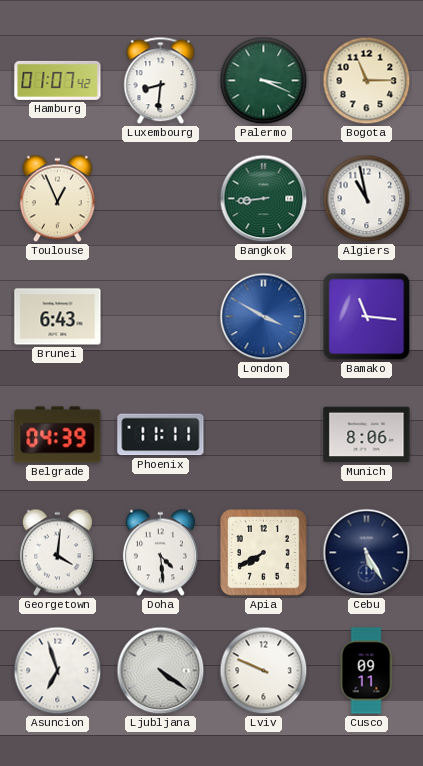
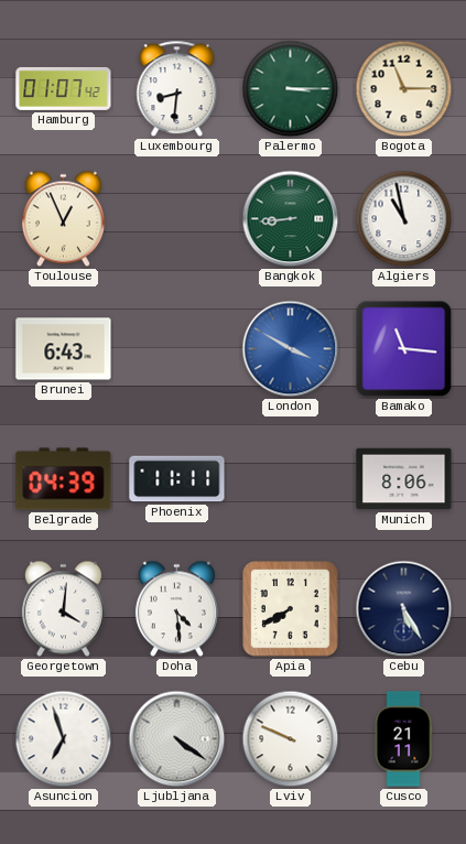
Palermo: 3:19 -> 3:15 (291, 89)
Cusco: 09:11 -> 21:11 (403, 739)
